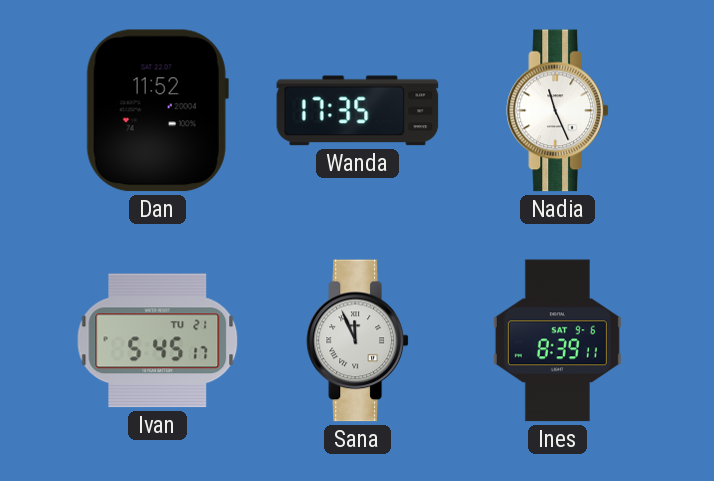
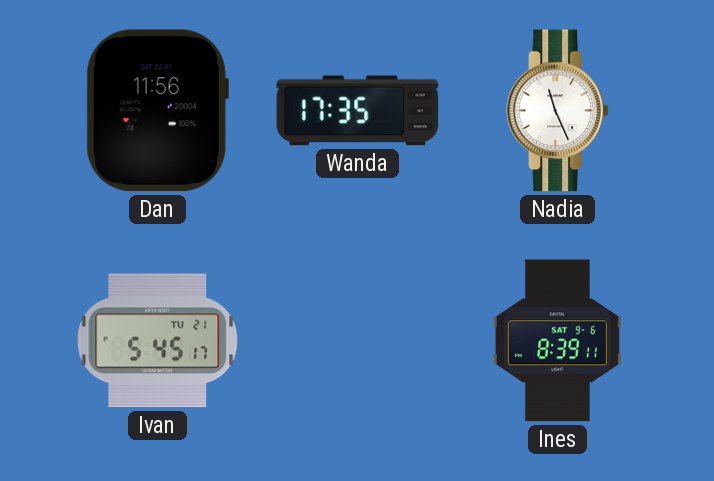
Dan: 11:52 -> 11:56 (157, 111)
Sana: 11:56 -> none (357, 341)
